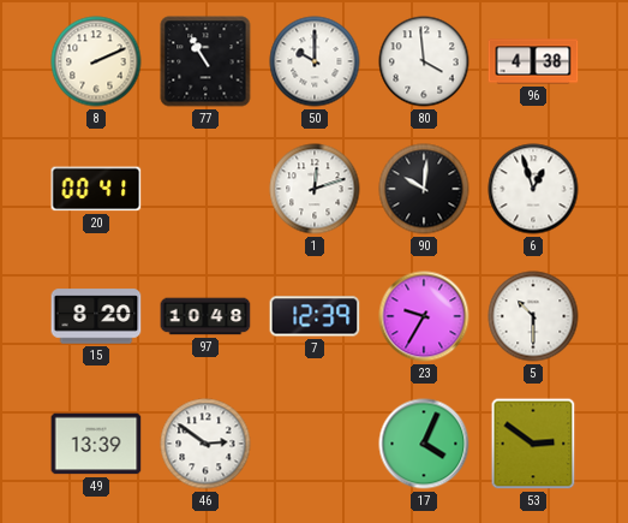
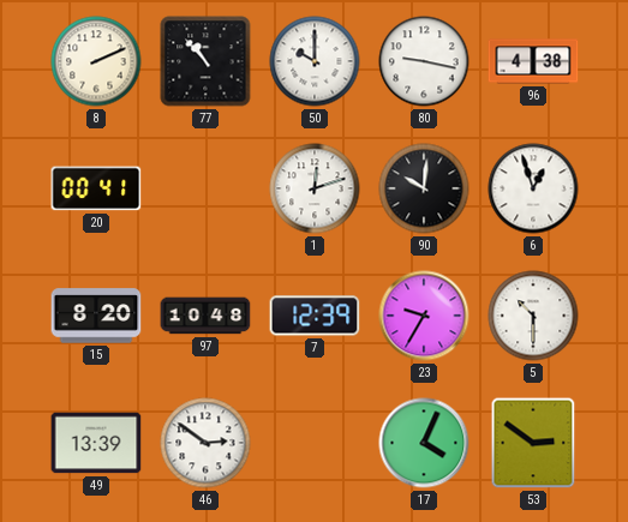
77: 10:55 -> 10:53 (205, 61)
80: 3:59 -> 9:17 (424, 61)
